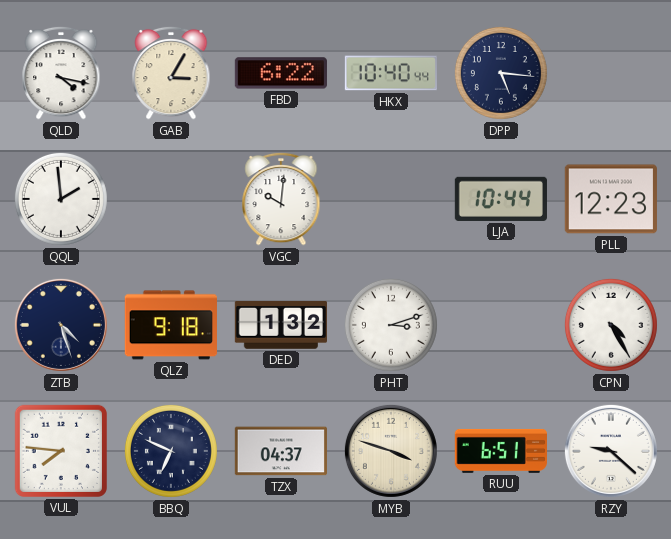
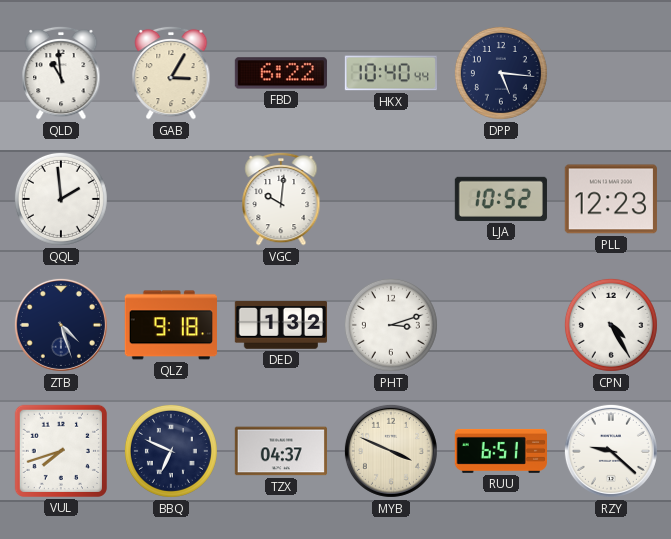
QLD: 4:17 -> 10:59 (61, 73)
LJA: 10:44 -> 10:52 (501, 199)
VUL: 7:46 -> 7:42 (61, 451)
MYB: 3:48 -> 3:49 (391, 451)
